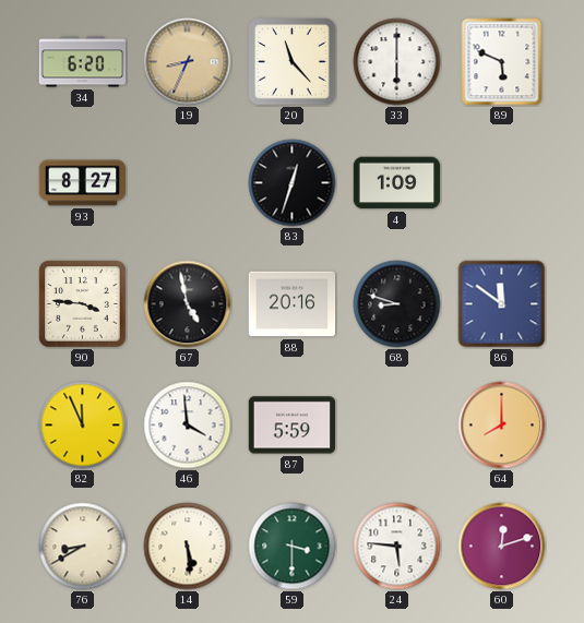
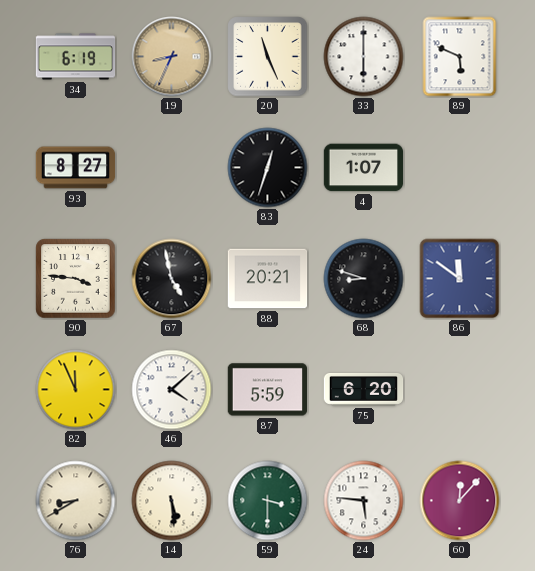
34: 6:20 -> 6:19 (76, 57)
20: 11:23 -> 11:26 (268, 57)
4: 1:09 -> 1:07 (364, 168)
88: 20:16 -> 20:21 (268, 279)
46: 3:59 -> 4:08 (172, 390)
75: none -> 6:20 (364, 390)
64: 8:00 -> none (502, 426)
60: 12:12 -> 12:07 (460, 501)
